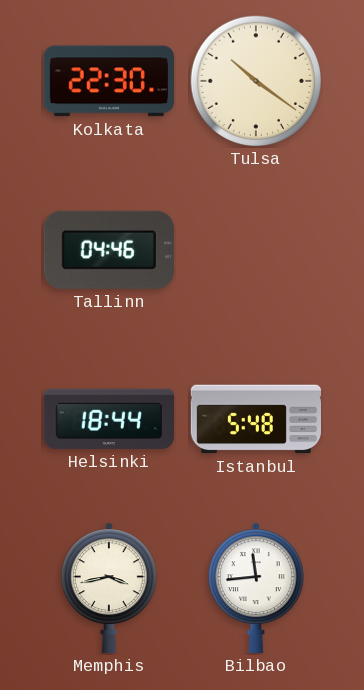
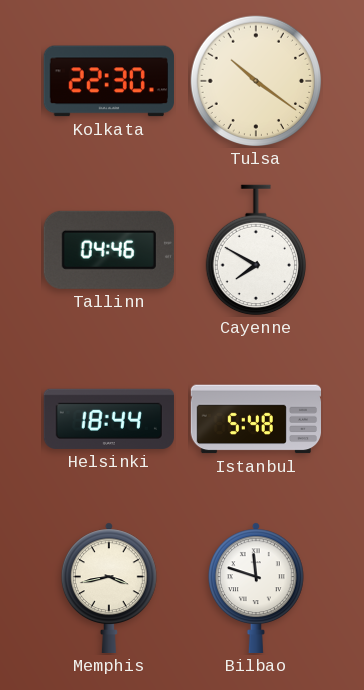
Cayenne: none -> 7:50 (255, 250)
Bilbao: 11:44 -> 11:48 (256, 588)
